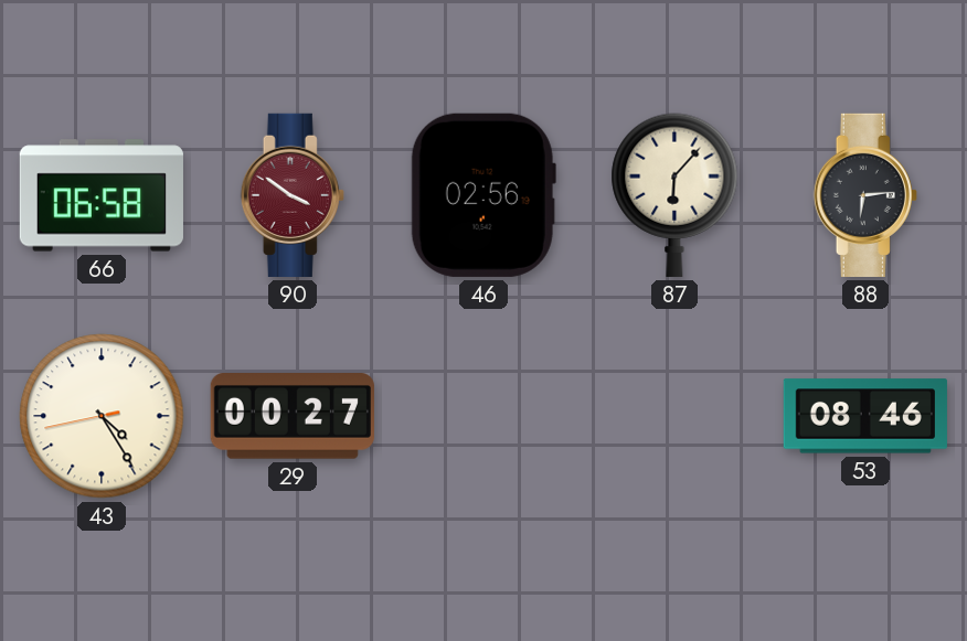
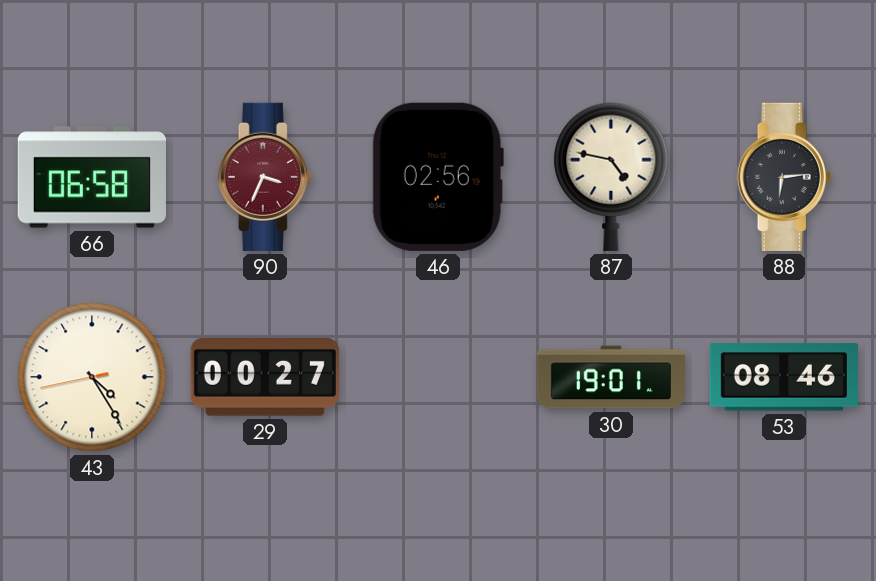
90: 3:51 -> 3:34 (265, 177)
87: 6:07 -> 4:47 (611, 177)
30: none -> 19:01 (610, 377)
